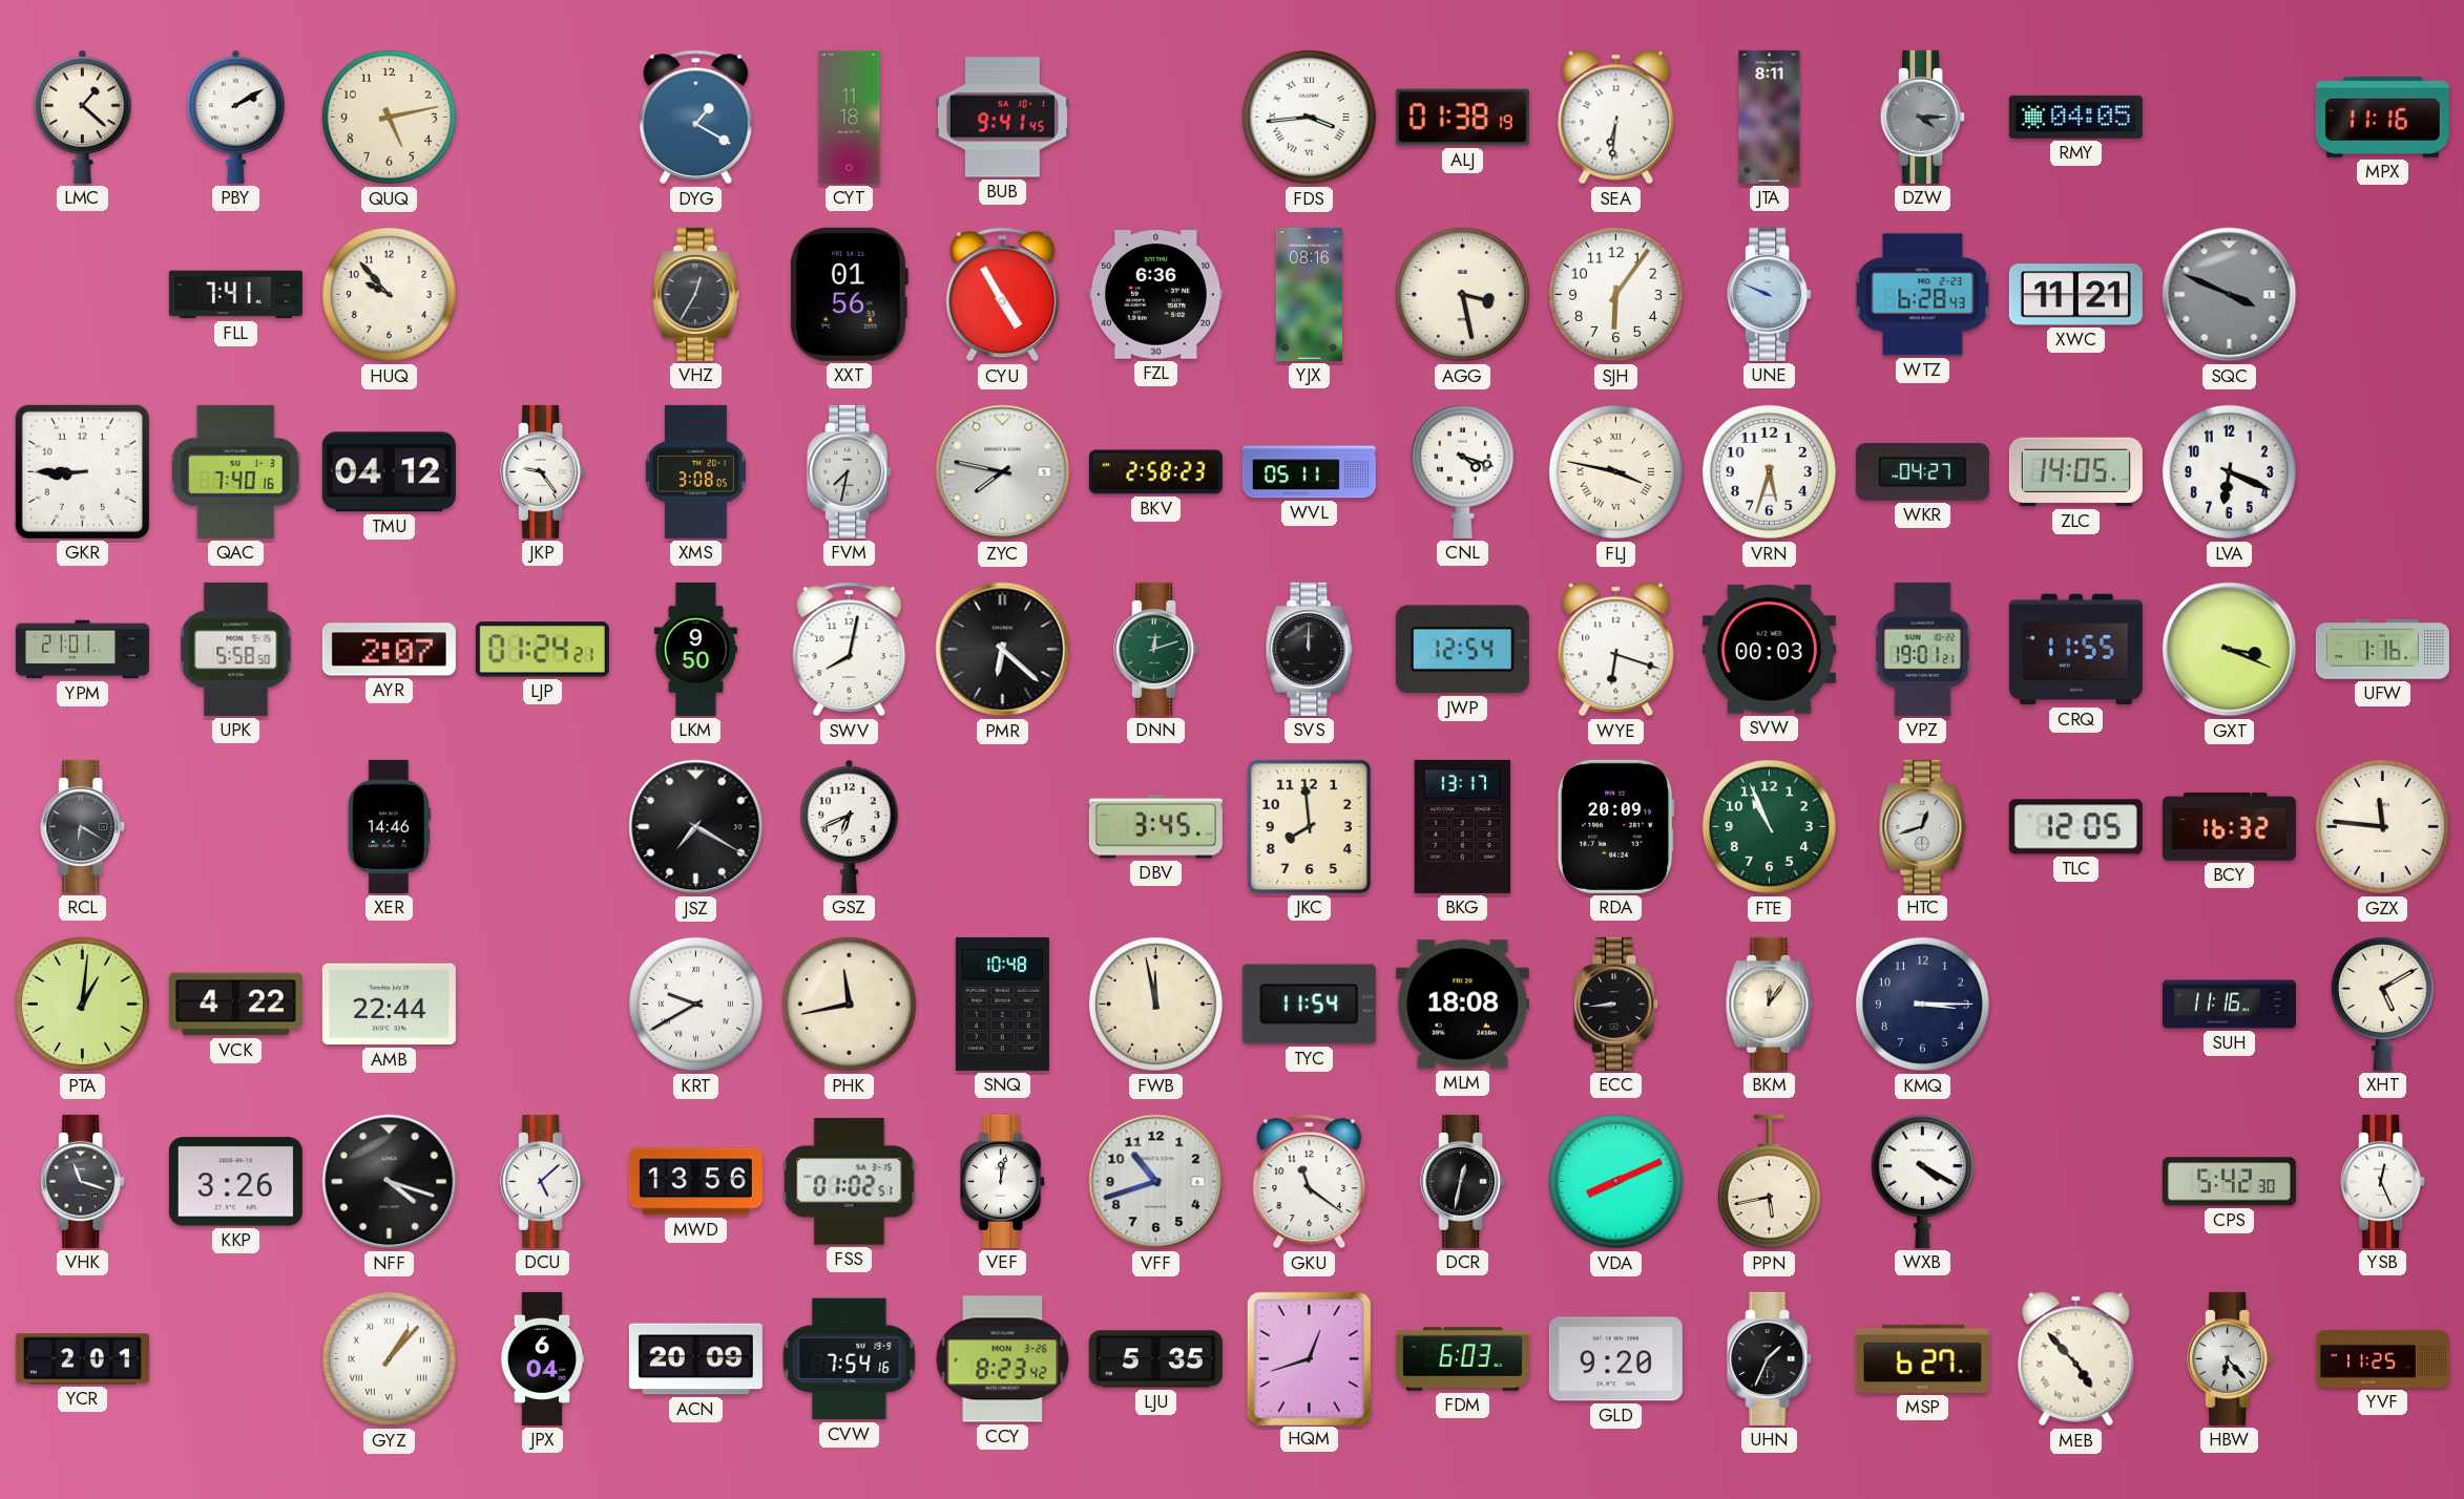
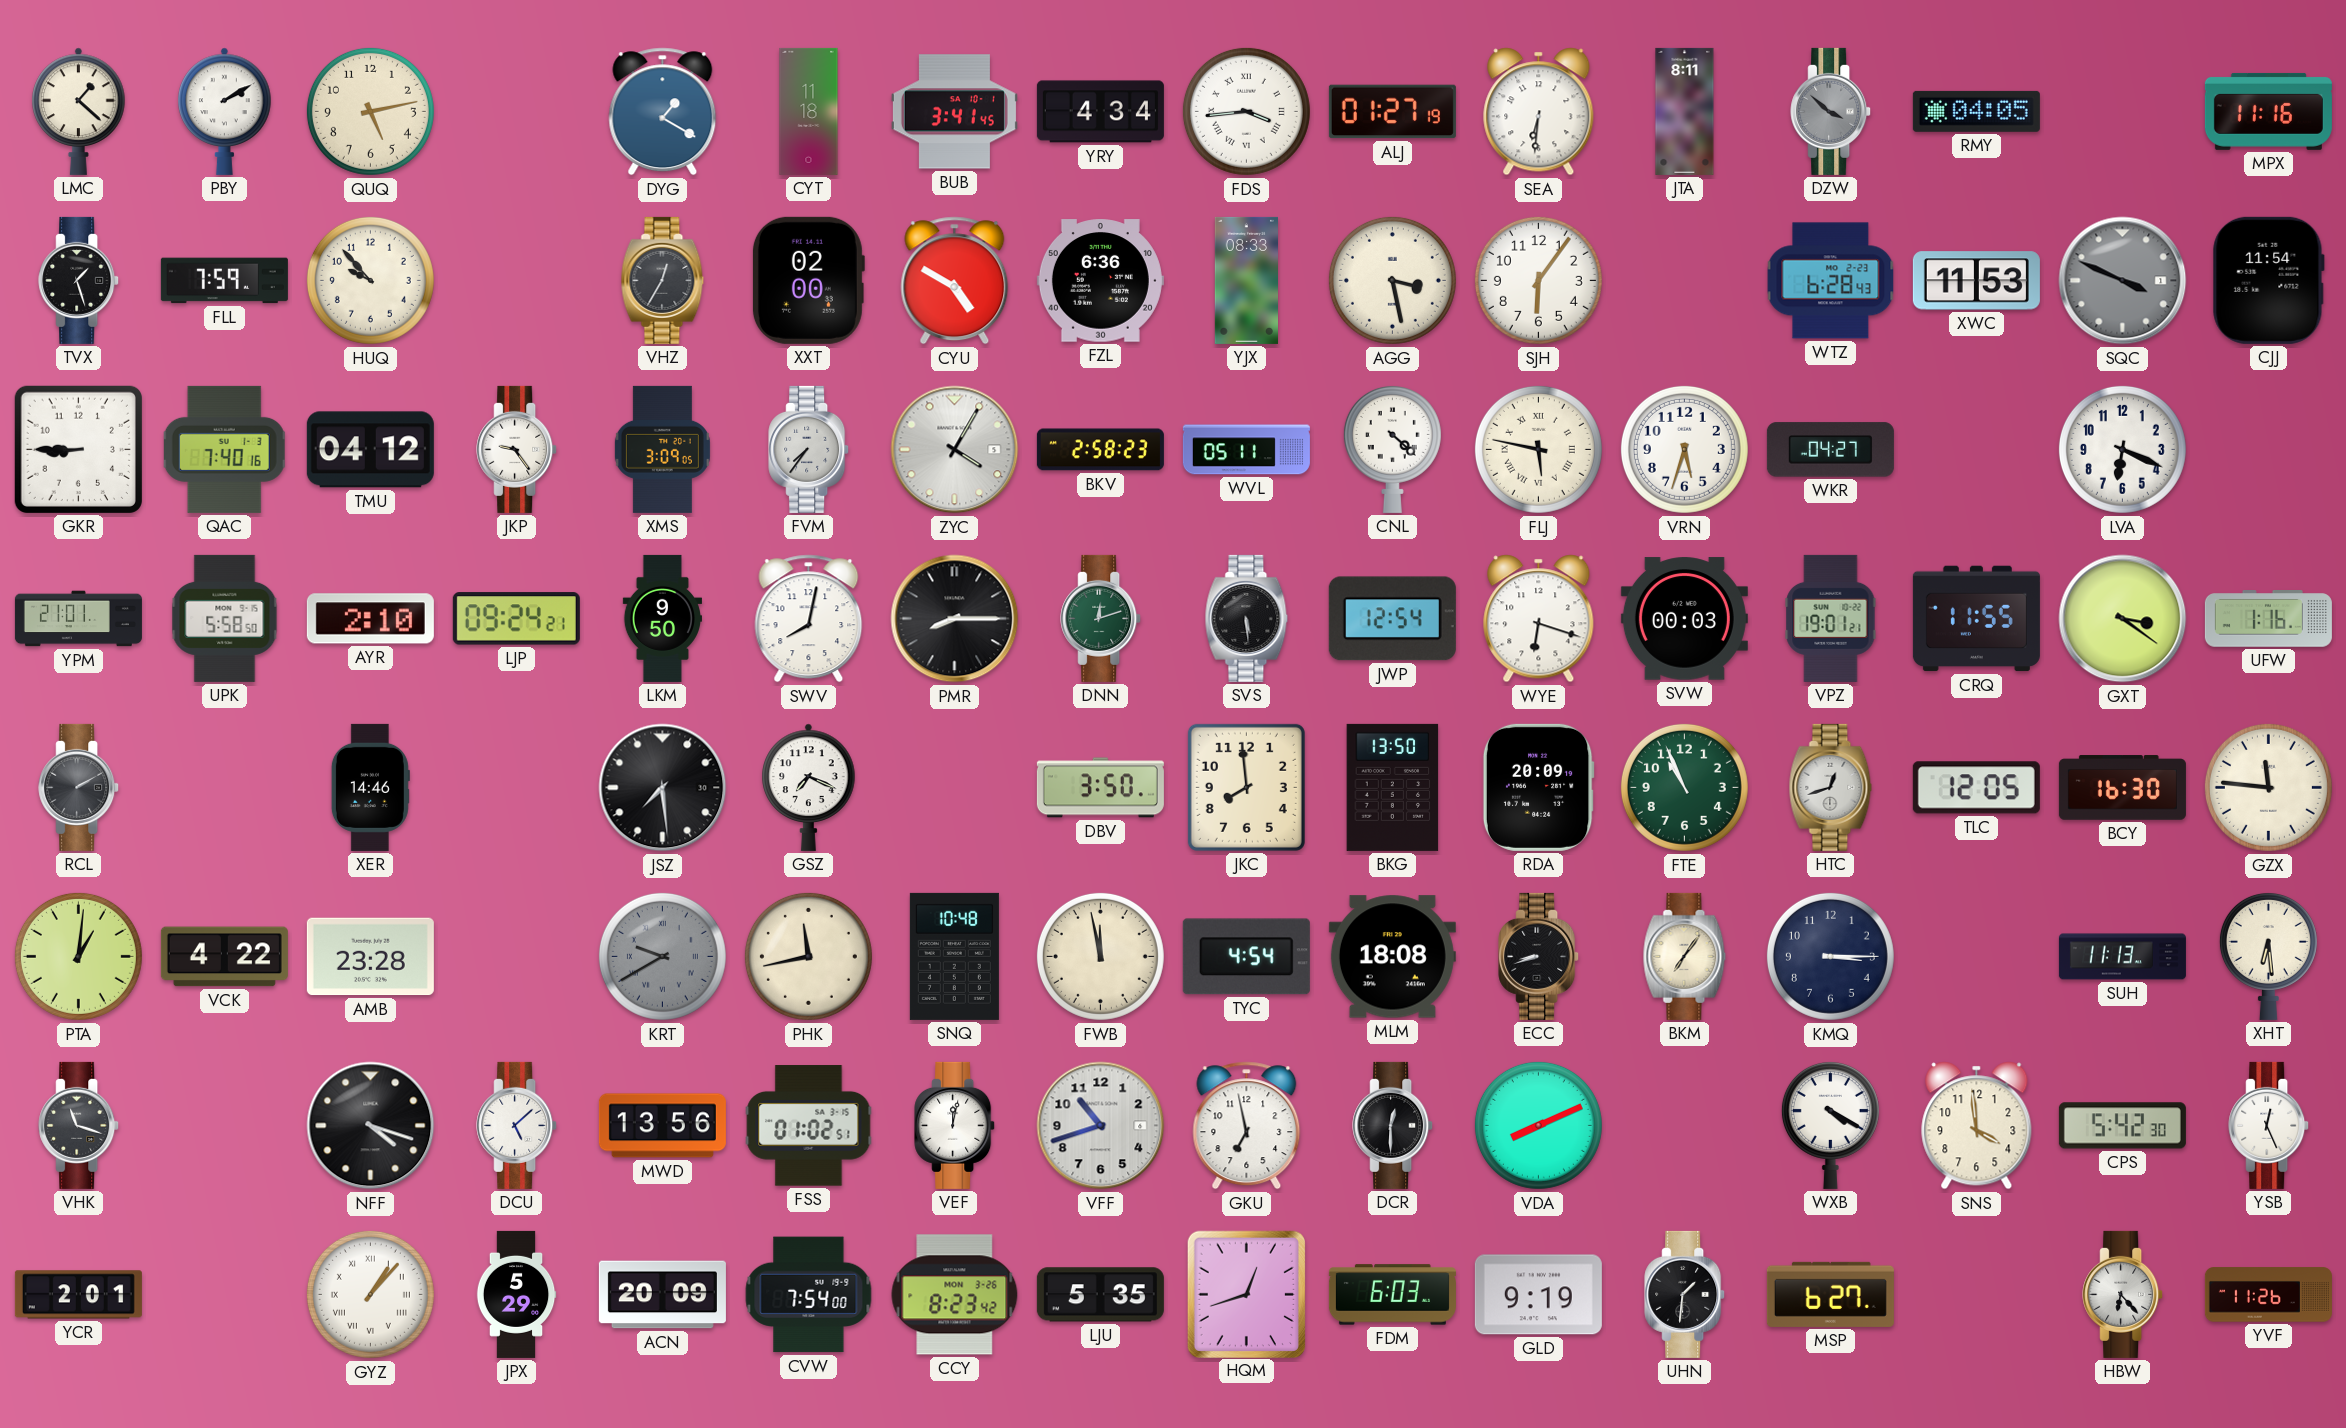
BUB: 9:41 -> 3:41 (954, 112)
YRY: none -> 4:34 (1100, 112)
ALJ: 01:38 -> 01:27 (1392, 112)
DZW: 4:15 -> 3:52 (1831, 111)
TVX: none -> 1:27 (79, 280)
FLL: 7:41 -> 7:59 (224, 281)
XXT: 01:56 -> 02:00 (808, 280)
CYU: 4:55 -> 4:50 (955, 281)
YJX: 08:16 -> 08:33 (1246, 280)
UNE: 9:49 -> none (1770, 294)
XWC: 11:21 -> 11:53 (1976, 281)
CJJ: none -> 11:54 (2268, 280)
XMS: 3:08 -> 3:09 (662, 449)
FVM: 7:32 -> 7:36 (809, 449)
ZYC: 7:47 -> 4:05 (955, 450)
CNL: 4:18 -> 4:22 (1392, 449)
FLJ: 3:47 -> 5:47 (1538, 449)
ZLC: 14:05 -> none (2075, 472)
AYR: 2:07 -> 2:10 (370, 619)
LJP: 01:24 -> 09:24 (516, 619)
PMR: 6:22 -> 8:15 (955, 619)
SVS: 12:00 -> 5:29 (1247, 618)
GXT: 3:19 -> 3:21 (2123, 619)
RCL: 6:20 -> 2:10 (79, 787)
JSZ: 7:20 -> 7:29 (663, 788)
GSZ: 6:41 -> 7:19 (809, 787)
DBV: 3:45 -> 3:50 (1100, 788)
BKG: 13:17 -> 13:50 (1393, 787)
BCY: 16:32 -> 16:30 (2122, 788)
AMB: 22:44 -> 23:28 (370, 957)
KRT dial: white -> grey (662, 956)
TYC: 11:54 -> 4:54 (1246, 957)
ECC: 8:44 -> 8:42 (1539, 956)
BKM: 12:06 -> 7:06 (1685, 956)
SUH: 11:16 -> 11:13 (2122, 957)
XHT: 5:10 -> 6:29 (2268, 956)
KKP: 3:26 -> none (235, 1182)
GKU: 11:21 -> 6:58 (1247, 1126)
DCR: 12:32 -> 12:30 (1393, 1125)
PPN: 5:43 -> none (1769, 1182)
SNS: none -> 3:59 (1977, 1126)
JPX: 6:04 -> 5:29 (516, 1294)
CVW: 7:54:16 -> 7:54:00 (809, 1295)
GLD: 9:20 -> 9:19 (1538, 1295)
UHN: 1:34 -> 1:31 (1685, 1294)
MEB: 4:53 -> none (2076, 1359)
YVF: 11:25 -> 11:26 (2268, 1295)
